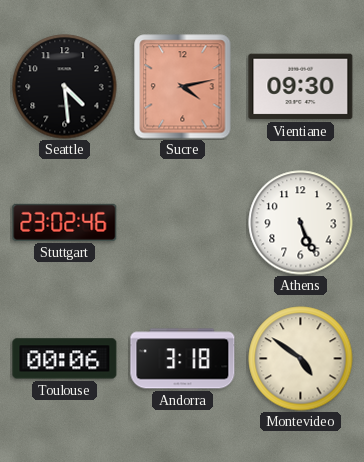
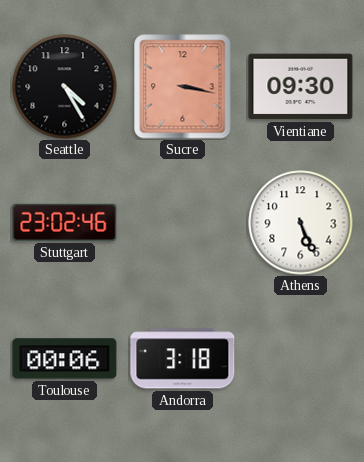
Seattle: 4:29 -> 4:25 (65, 87)
Sucre: 4:13 -> 3:17 (183, 87)
Montevideo: 4:51 -> none (301, 359)
